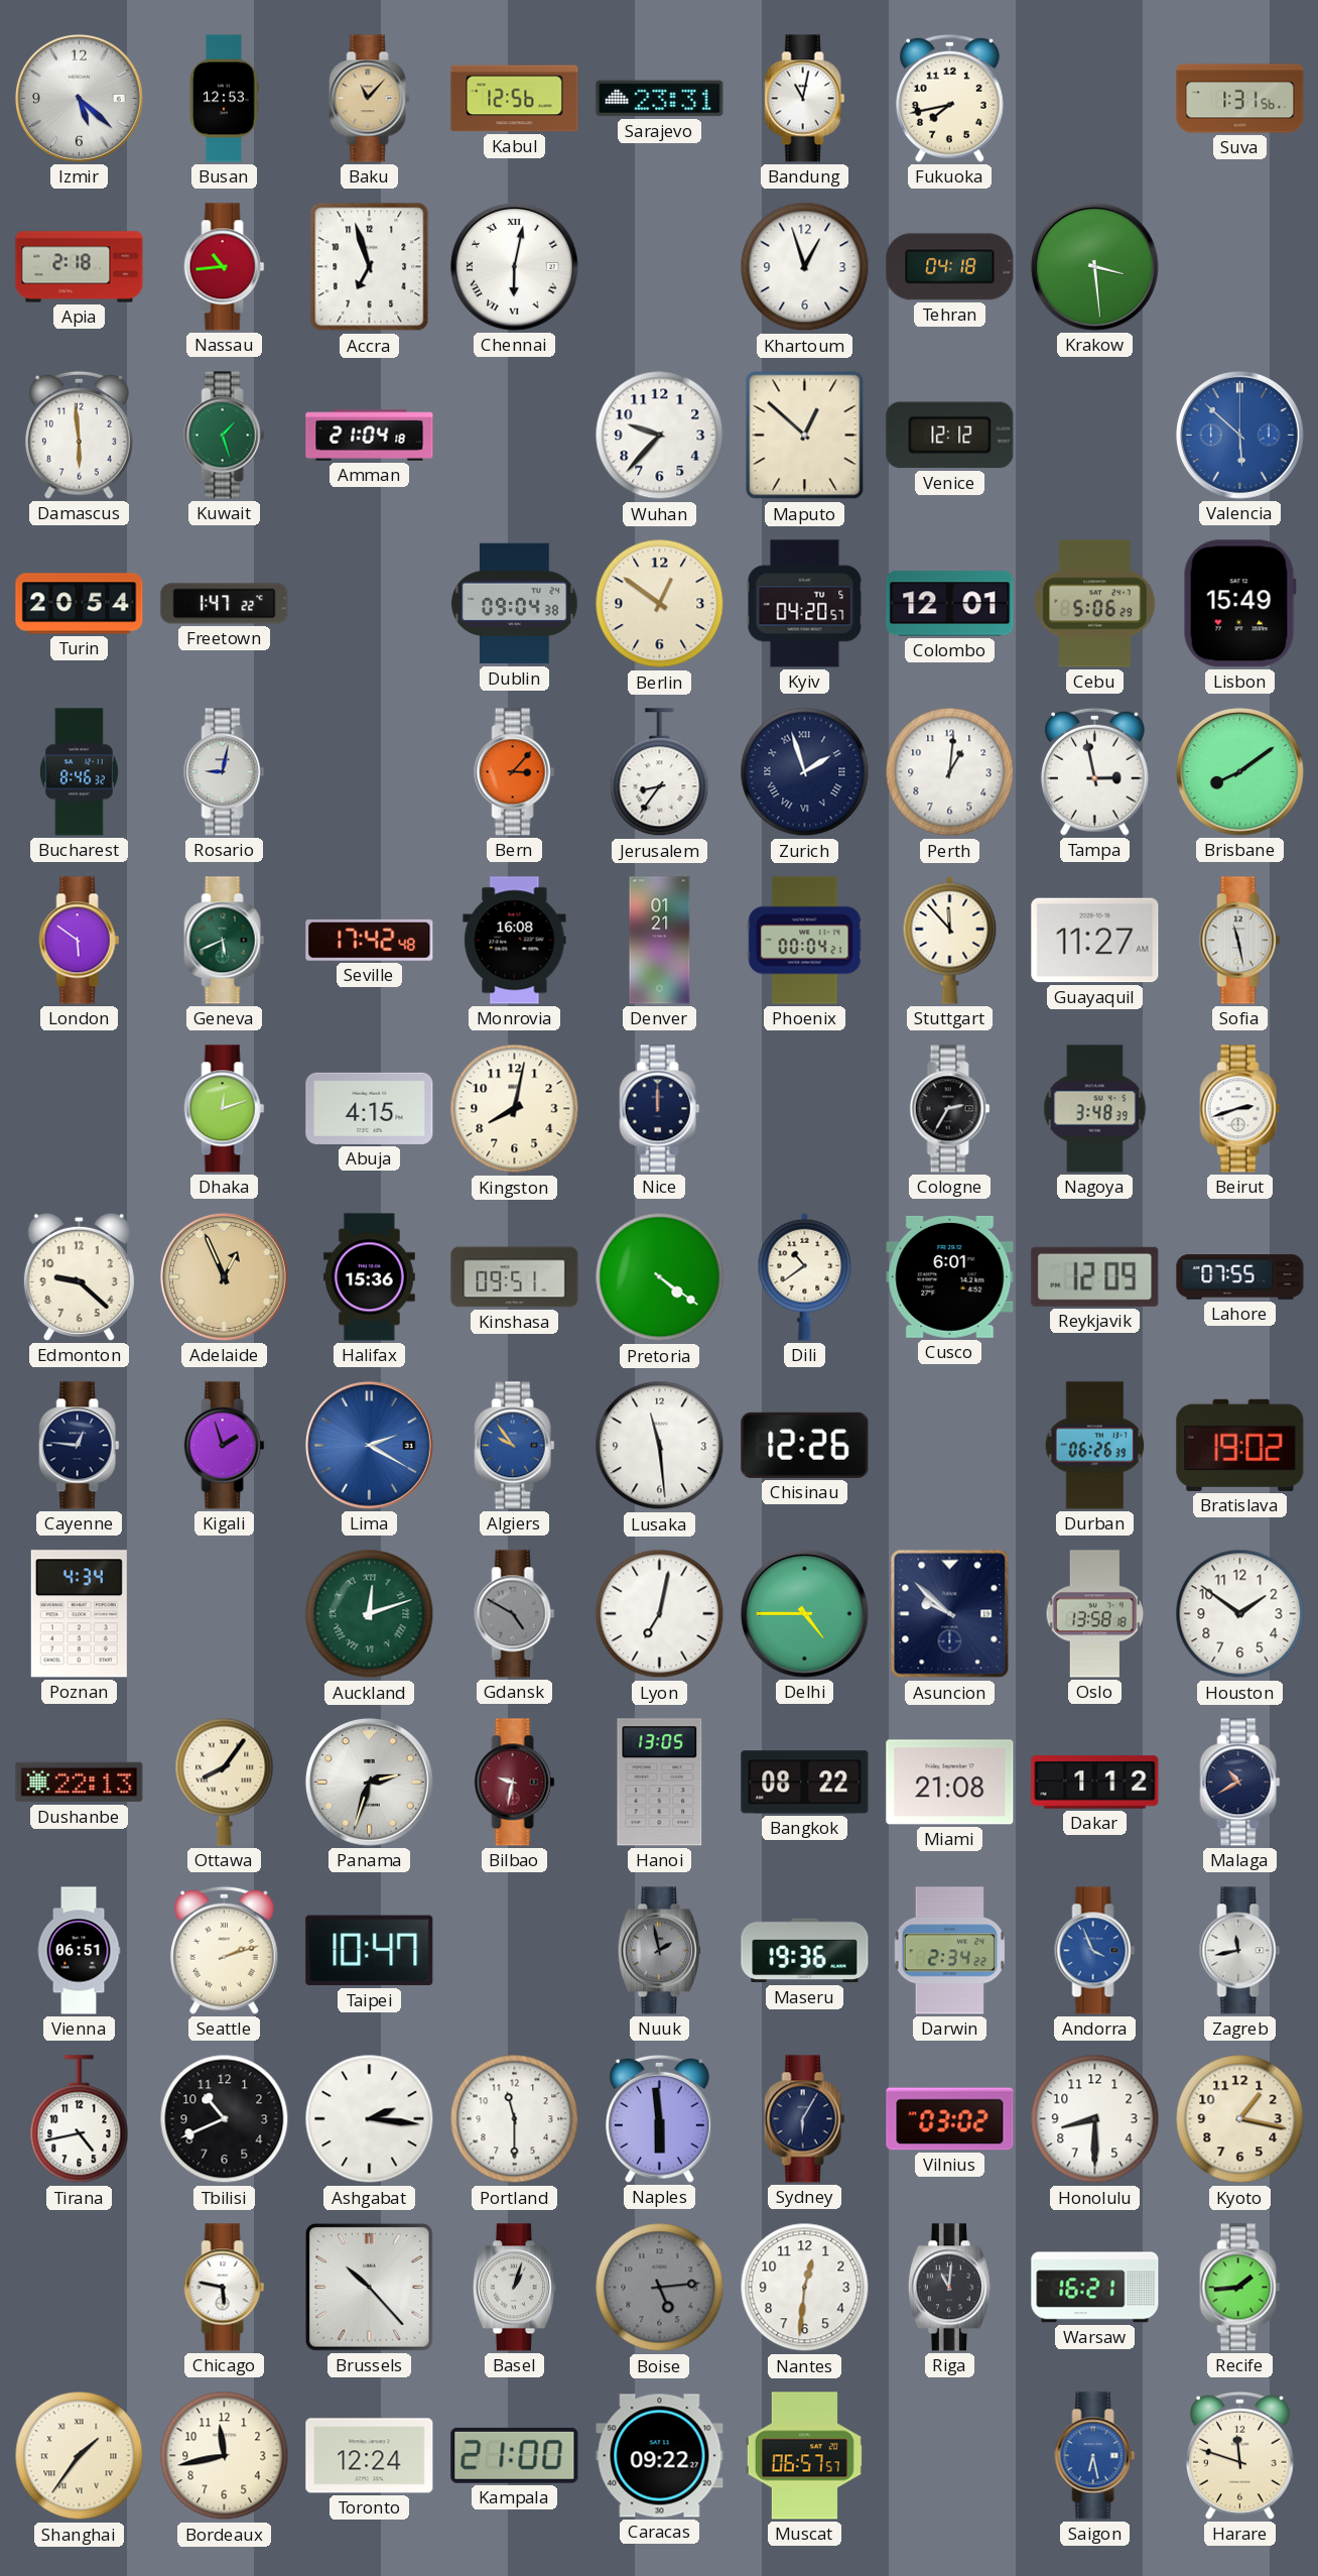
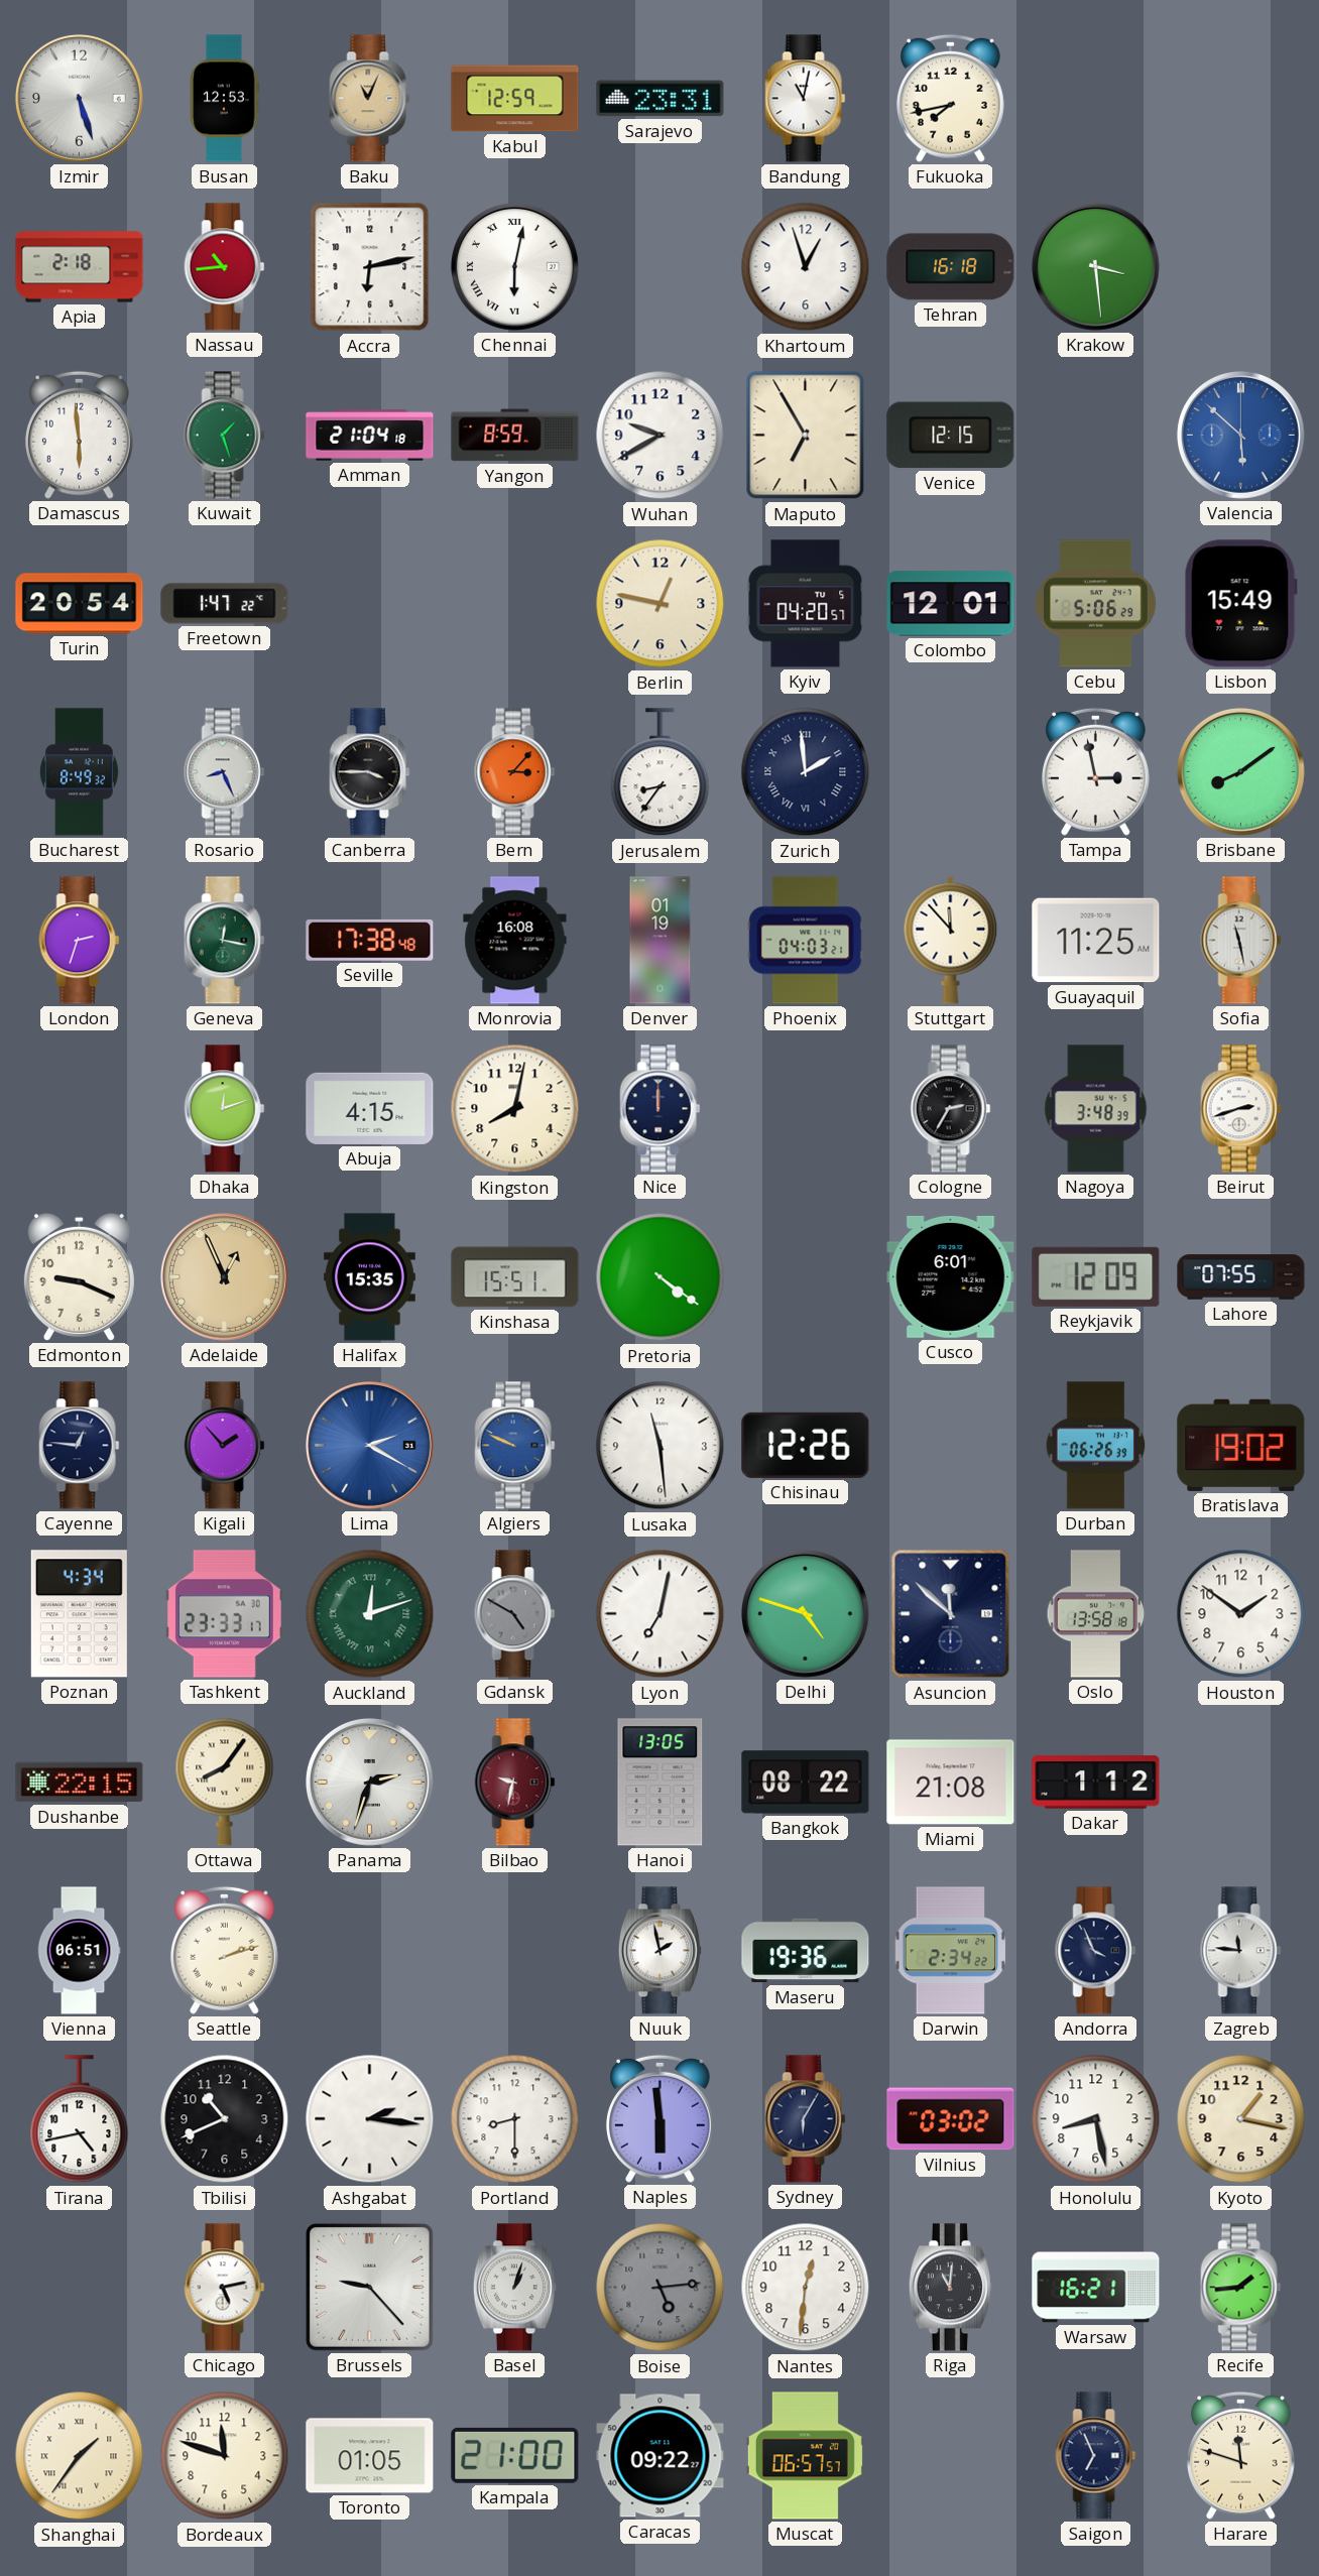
Izmir: 5:22 -> 5:27 (79, 98)
Baku: 11:07 -> 11:04 (370, 99)
Kabul: 12:56 -> 12:59 (515, 99)
Suva: 1:31 -> none (1240, 99)
Accra: 6:57 -> 6:13 (370, 267)
Tehran: 04:18 -> 16:18 (951, 267)
Yangon: none -> 8:59 (515, 436)
Wuhan: 9:37 -> 9:40 (661, 436)
Maputo: 12:52 -> 6:55 (806, 436)
Venice: 12:12 -> 12:15 (951, 436)
Dublin: 09:04 -> none (515, 604)
Berlin: 12:51 -> 12:47 (661, 604)
Bucharest: 8:46 -> 8:49 (79, 772)
Rosario: 9:02 -> 8:26 (225, 772)
Canberra: none -> 3:45 (370, 772)
Zurich: 1:57 -> 1:59 (806, 772)
Perth: 1:01 -> none (950, 772)
London: 5:51 -> 2:33 (80, 941)
Geneva: 5:41 -> 12:17 (225, 941)
Seville: 17:42 -> 17:38 (370, 940)
Denver: 01:21 -> 01:19 (661, 941)
Phoenix: 00:04 -> 04:03 (806, 941)
Guayaquil: 11:27 -> 11:25 (1096, 941)
Edmonton: 9:22 -> 9:19 (79, 1276)
Halifax: 15:36 -> 15:35 (370, 1277)
Kinshasa: 09:51 -> 15:51 (515, 1277)
Dili: 10:39 -> none (805, 1276)
Kigali: 1:57 -> 1:53 (225, 1446)
Algiers: 9:54 -> 9:49 (515, 1446)
Tashkent: none -> 23:33 (224, 1614)
Delhi: 4:45 -> 4:48 (805, 1613)
Asuncion: 9:52 -> 11:52 (951, 1614)
Dushanbe: 22:13 -> 22:15 (80, 1783)
Malaga: 10:40 -> none (1240, 1783)
Taipei: 10:47 -> none (370, 1951)
Nuuk dial: grey -> white (659, 1951)
Andorra dial: blue -> navy (1096, 1951)
Zagreb: 11:43 -> 11:46 (1241, 1951)
Portland: 11:30 -> 8:30 (515, 2119)
Honolulu: 8:30 -> 8:28 (1096, 2119)
Chicago: 5:47 -> 5:13 (225, 2288)
Brussels: 10:23 -> 9:23 (369, 2287)
Bordeaux: 11:43 -> 11:48 (225, 2456)
Toronto: 12:24 -> 01:05 (370, 2456)
Saigon: 6:28 -> 6:56 (1096, 2456)
Saigon dial: blue -> navy (1096, 2456)
